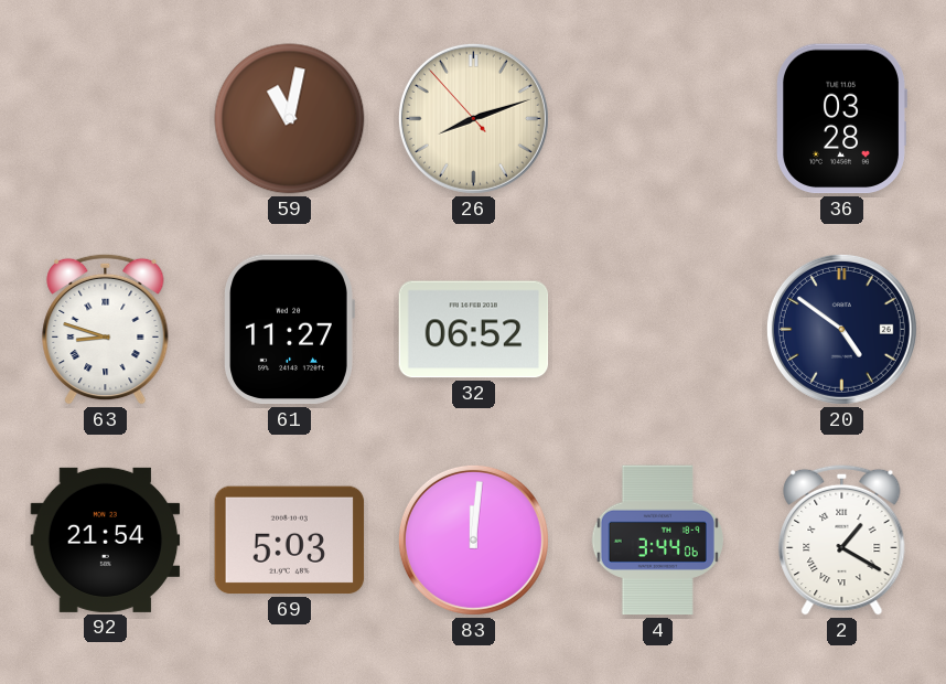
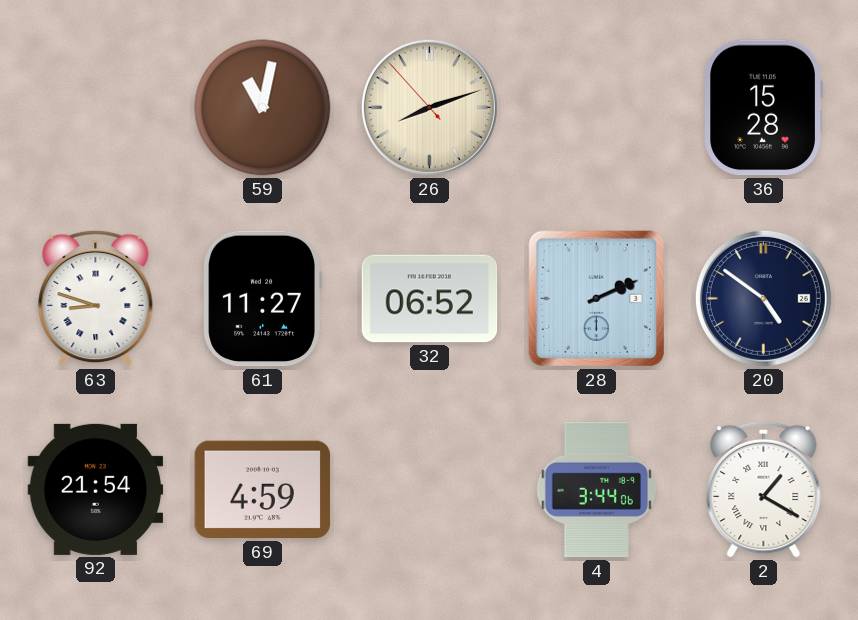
36: 03:28 -> 15:28 (763, 108)
28: none -> 2:11 (596, 298)
69: 5:03 -> 4:59 (263, 490)
83: 12:01 -> none (473, 539)
